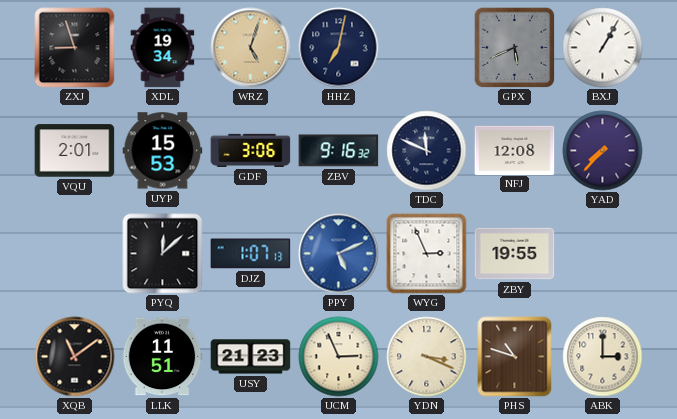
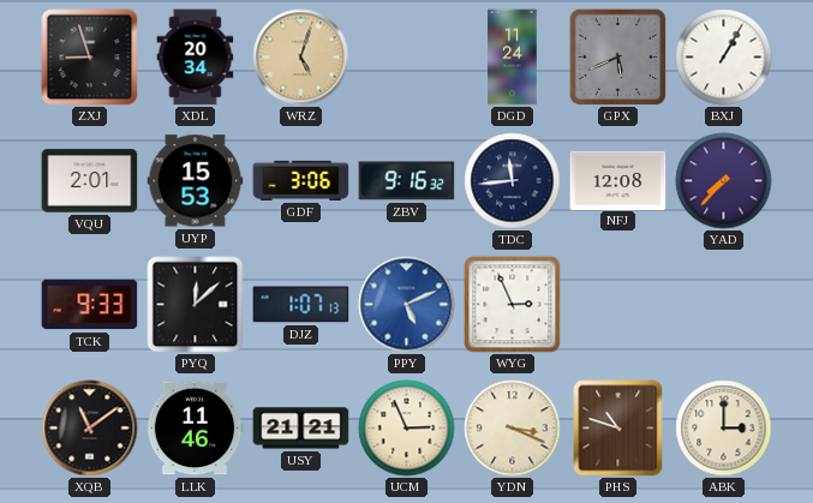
XDL: 19:34 -> 20:34 (196, 58)
HHZ: 7:02 -> none (339, 48)
DGD: none -> 11:24 (513, 58)
TDC: 11:49 -> 11:44 (513, 181)
TCK: none -> 9:33 (90, 305)
ZBY: 19:55 -> none (515, 254)
LLK: 11:51 -> 11:46 (195, 429)
USY: 21:23 -> 21:21 (301, 429)
